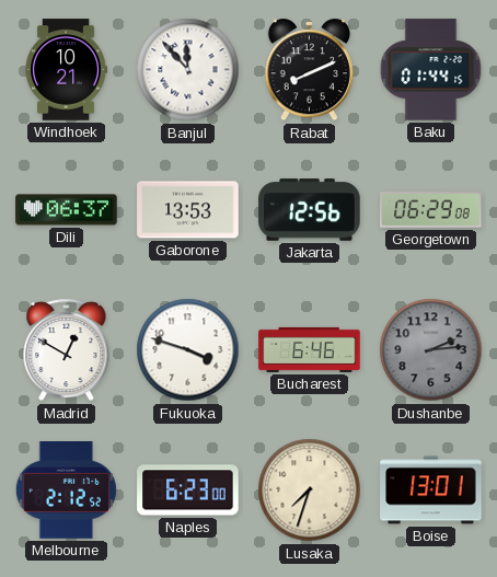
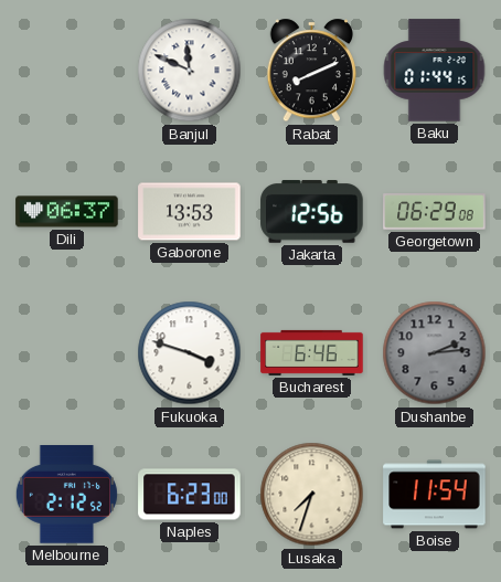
Windhoek: 10:21 -> none (66, 70)
Banjul: 11:53 -> 11:49 (190, 71)
Madrid: 12:50 -> none (67, 350)
Boise: 13:01 -> 11:54 (435, 495)
